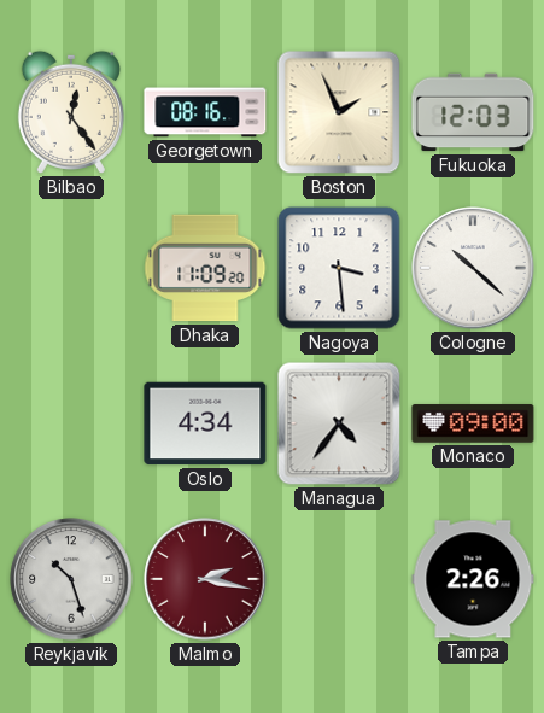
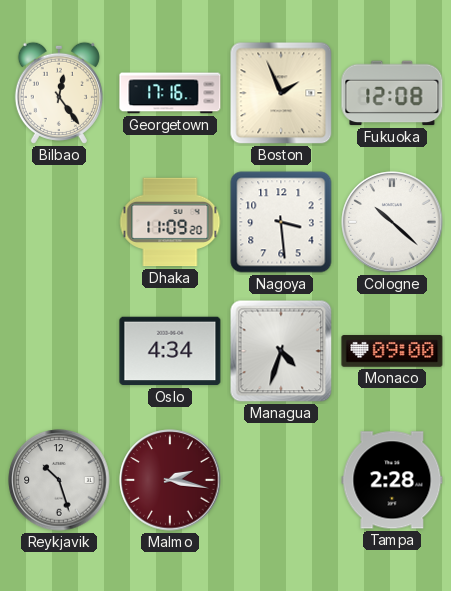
Georgetown: 08:16 -> 17:16 (170, 93)
Fukuoka: 12:03 -> 12:08 (392, 93)
Managua: 4:36 -> 4:33 (281, 351)
Tampa: 2:26 -> 2:28 (392, 480)
